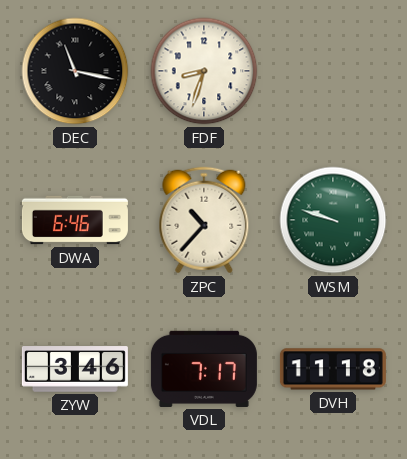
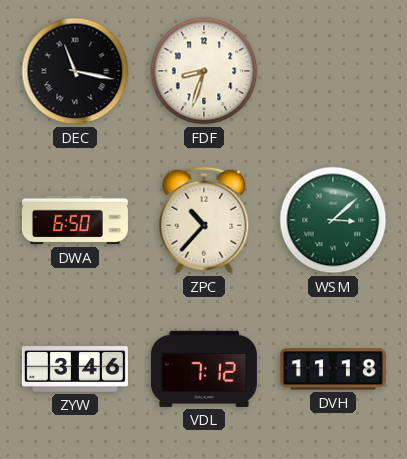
DWA: 6:46 -> 6:50 (75, 220)
WSM: 9:48 -> 3:08 (333, 220)
VDL: 7:17 -> 7:12 (204, 369)
